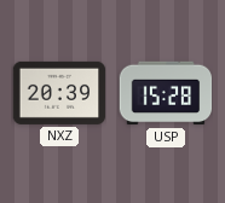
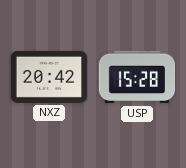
NXZ: 20:39 -> 20:42 (49, 77)
